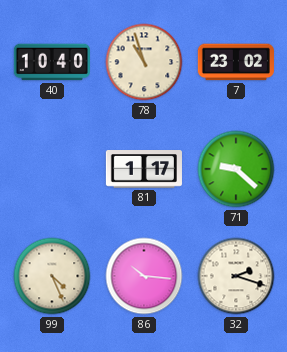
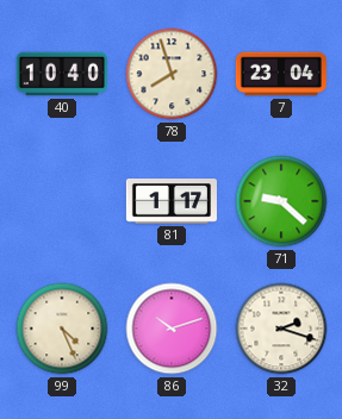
78: 10:57 -> 7:57 (172, 74)
7: 23:02 -> 23:04 (281, 74)
86: 10:16 -> 10:12 (172, 329)
